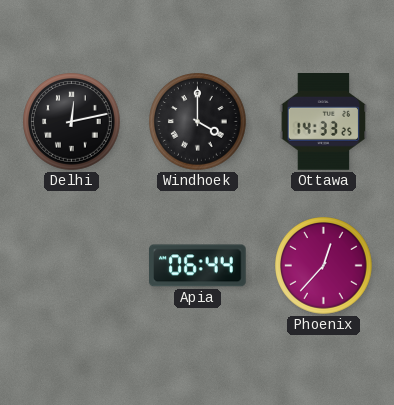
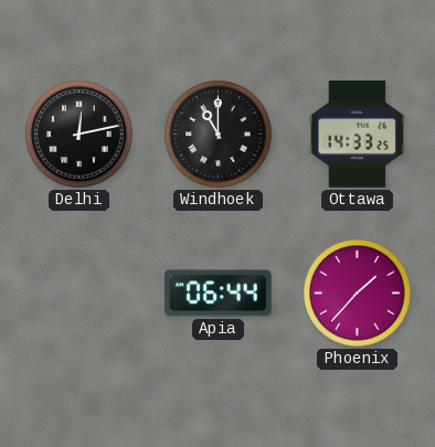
Windhoek: 4:00 -> 11:00 (219, 135)
Phoenix: 12:37 -> 1:37 (358, 294)
